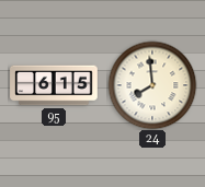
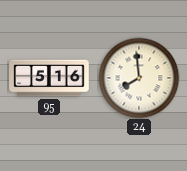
95: 6:15 -> 5:16 (49, 78)
